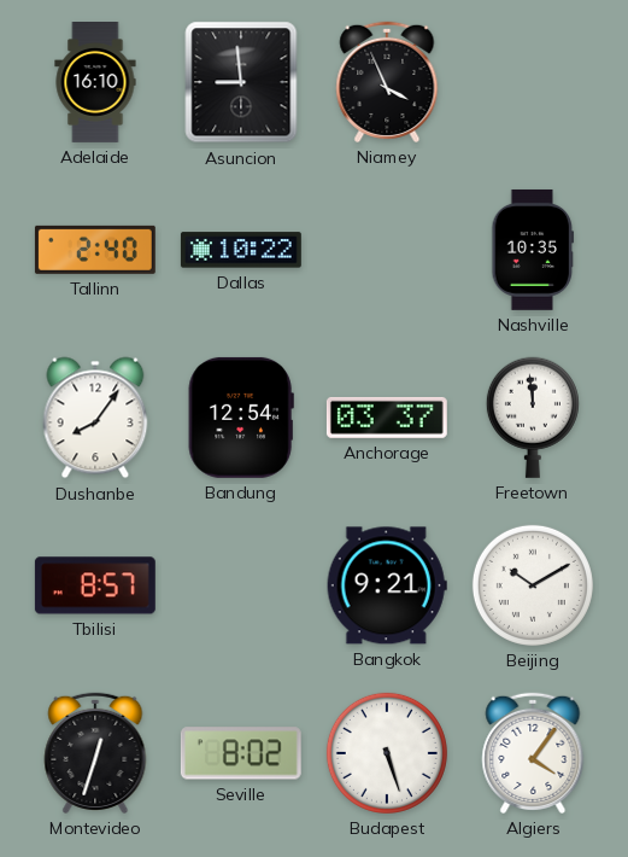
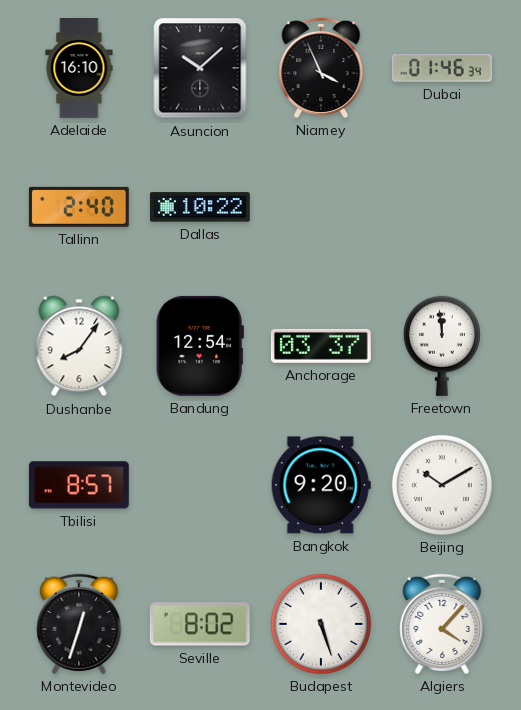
Asuncion: 8:59 -> 10:08 (200, 68)
Dubai: none -> 01:46 (442, 68)
Nashville: 10:35 -> none (533, 250)
Bangkok: 9:21 -> 9:20 (321, 485)
Algiers: 4:06 -> 4:07 (442, 624)
